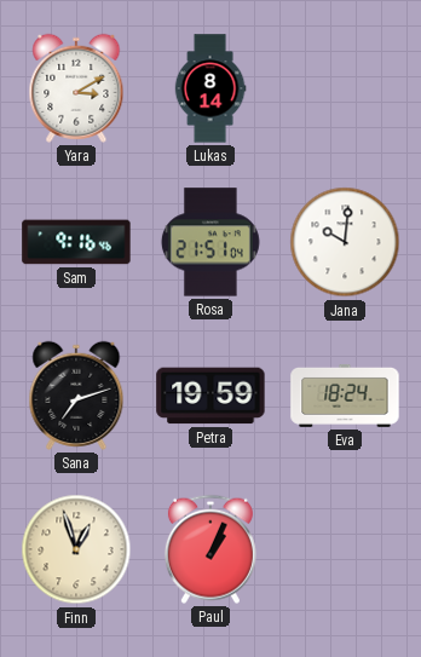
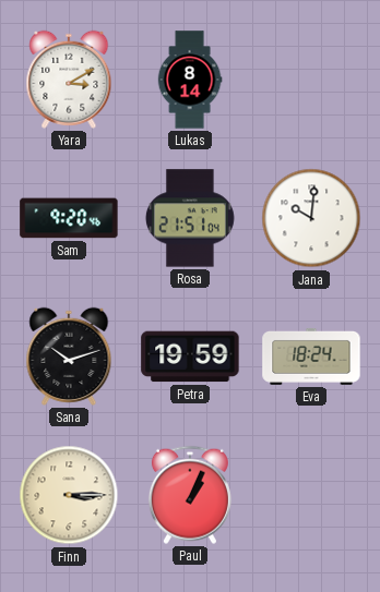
Sam: 9:16 -> 9:20 (69, 218)
Sana: 7:12 -> 10:12 (69, 357)
Finn: 12:57 -> 3:15 (69, 495)
